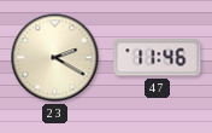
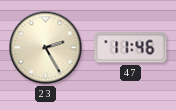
23: 2:20 -> 2:25 (46, 48)
